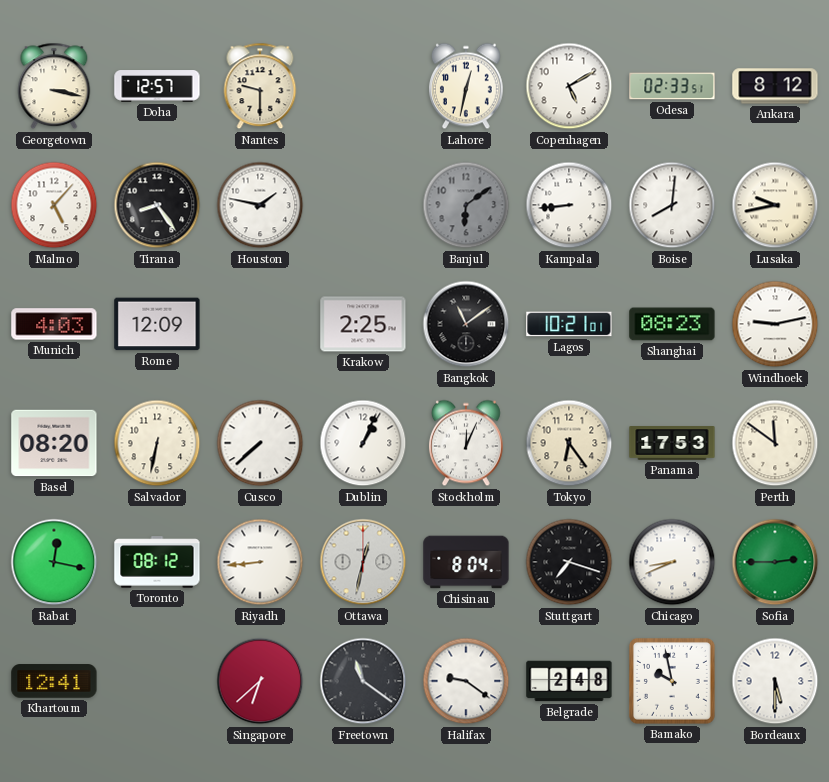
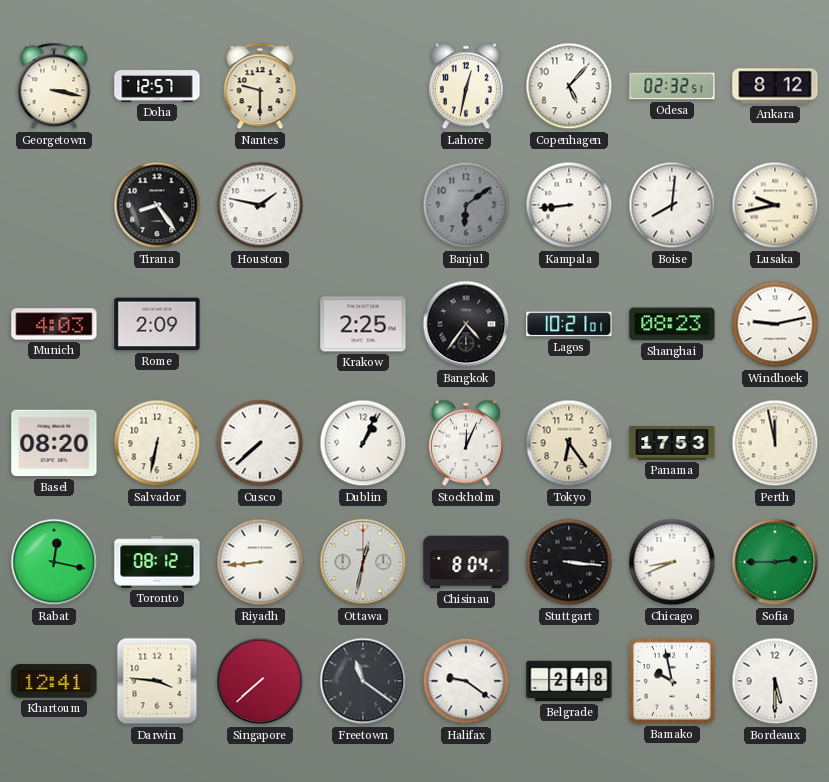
Copenhagen: 5:10 -> 5:07 (569, 86)
Odesa: 02:33 -> 02:32 (672, 86)
Malmo: 5:07 -> none (54, 205)
Rome: 12:09 -> 2:09 (157, 324)
Bangkok: 11:09 -> 4:36 (466, 324)
Perth: 11:51 -> 11:58 (775, 443)
Stuttgart: 7:18 -> 3:16 (569, 562)
Darwin: none -> 3:46 (157, 681)
Singapore: 6:38 -> 7:38 (260, 681)
